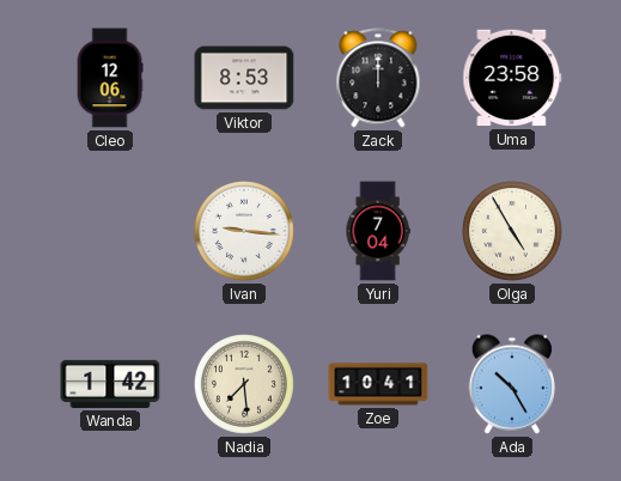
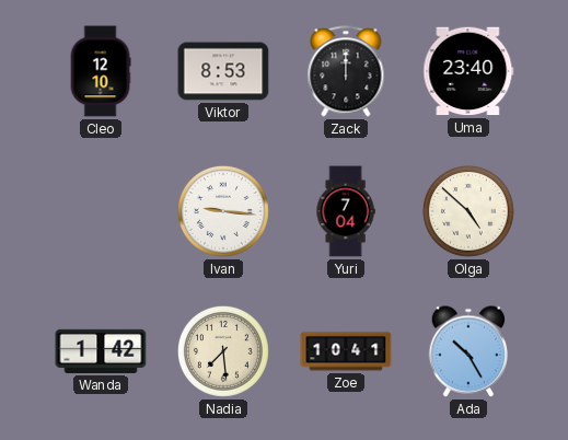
Cleo: 12:06 -> 12:10 (101, 71)
Uma: 23:58 -> 23:40 (468, 71)
Olga: 4:55 -> 4:52 (470, 212)
